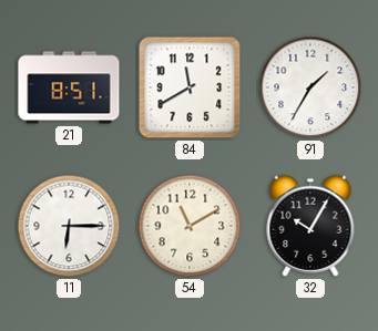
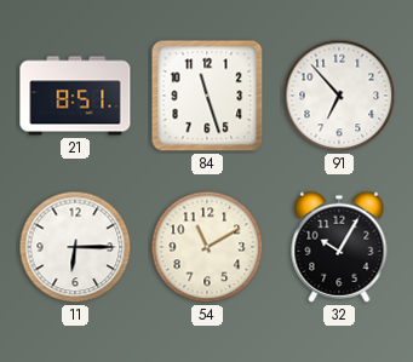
84: 11:40 -> 11:27 (207, 96)
91: 1:35 -> 6:53 (339, 96)
